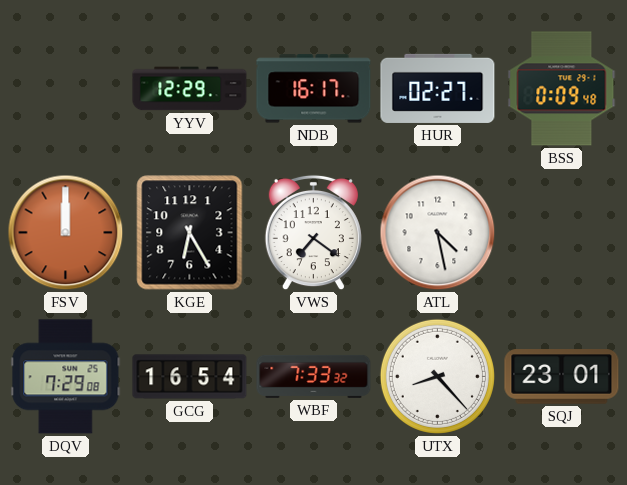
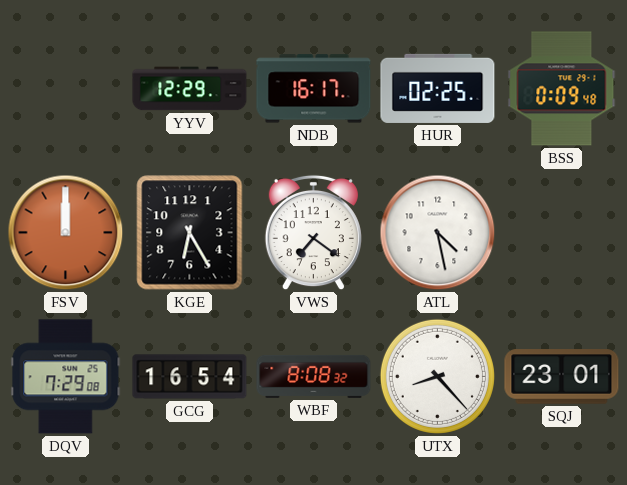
HUR: 02:27 -> 02:25 (438, 88)
WBF: 7:33 -> 8:08 (314, 376)
